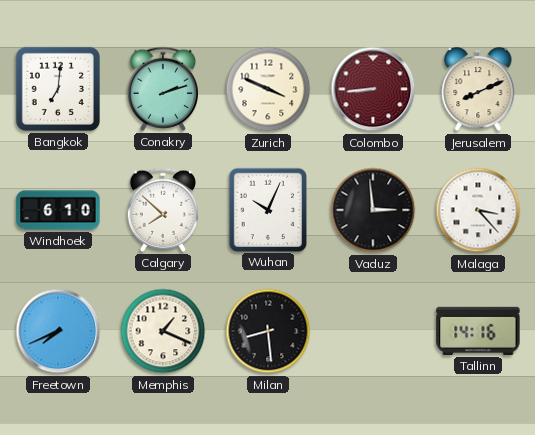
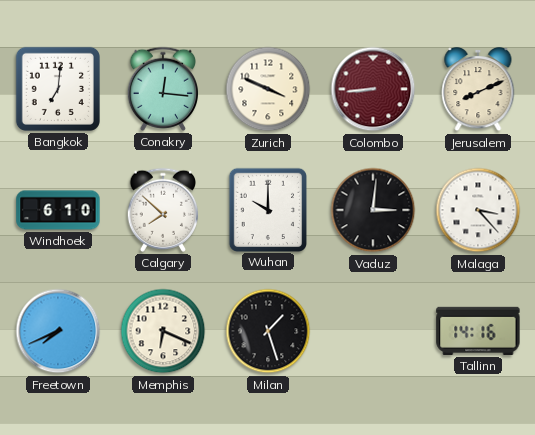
Conakry: 2:12 -> 12:16 (162, 89)
Wuhan: 10:04 -> 10:00 (267, 209)
Vaduz: 2:59 -> 3:01 (373, 210)
Memphis: 1:19 -> 6:19 (163, 331)
Milan: 8:29 -> 1:27 (268, 331)
